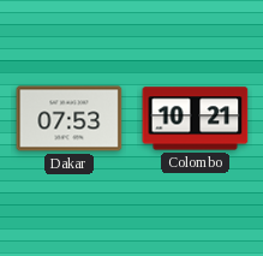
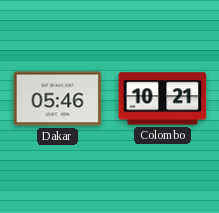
Dakar: 07:53 -> 05:46 (58, 99)
